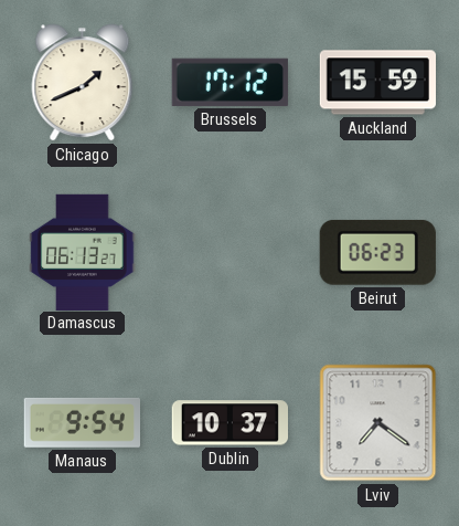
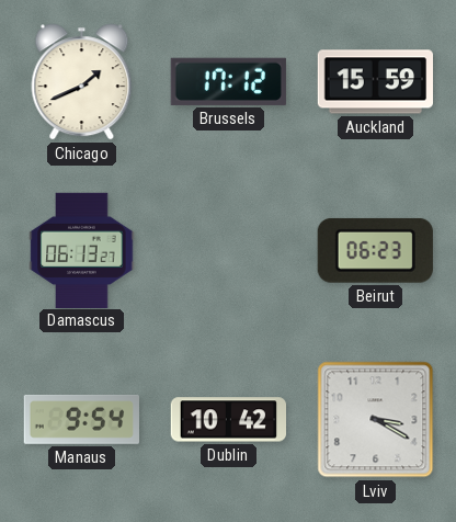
Dublin: 10:37 -> 10:42 (228, 420)
Lviv: 7:21 -> 3:20 (376, 420)
